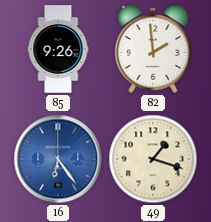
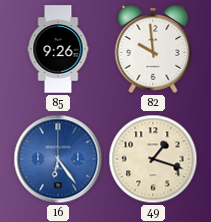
82: 1:59 -> 9:59 (153, 49)
